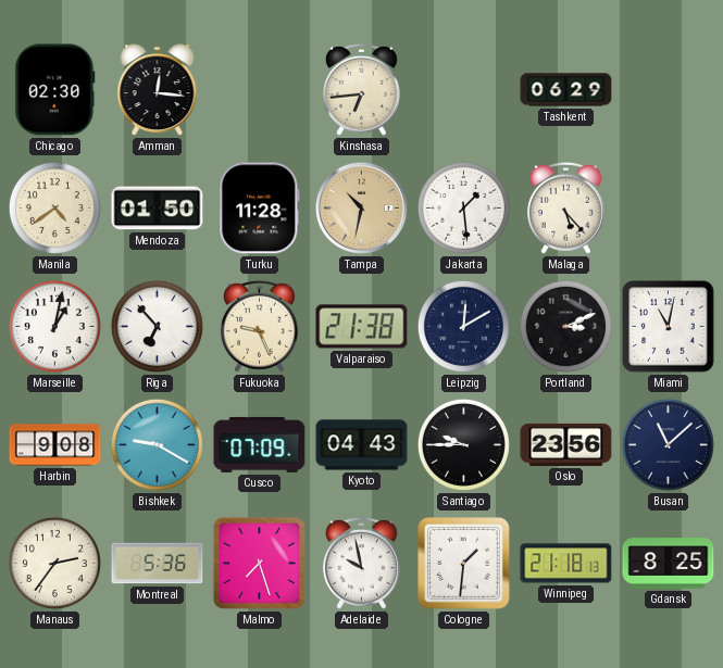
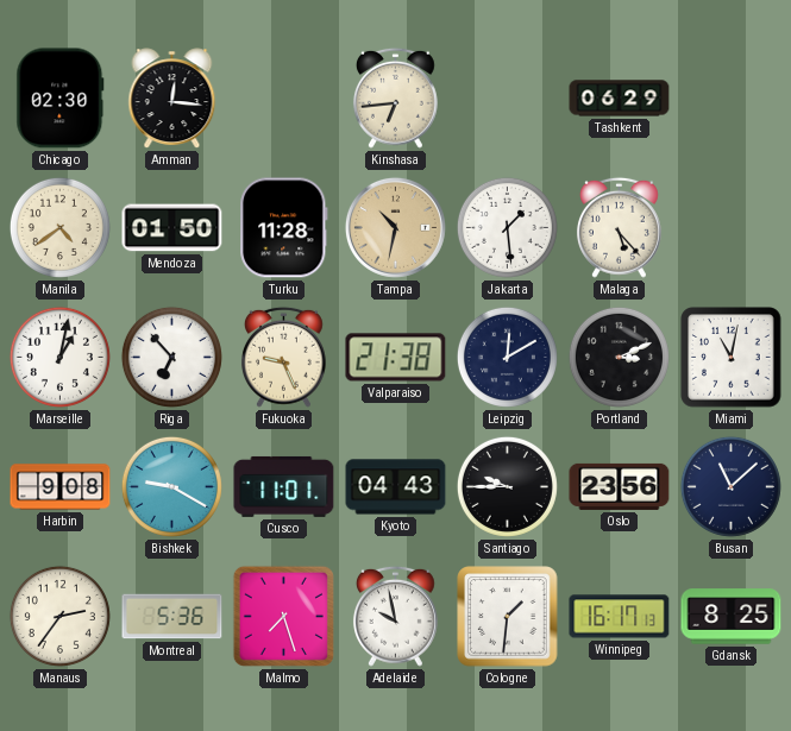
Cusco: 07:09 -> 11:01 (284, 486)
Winnipeg: 21:18 -> 16:17 (620, 617)
